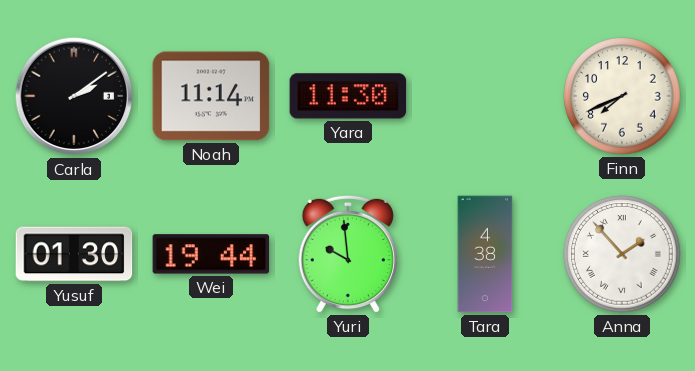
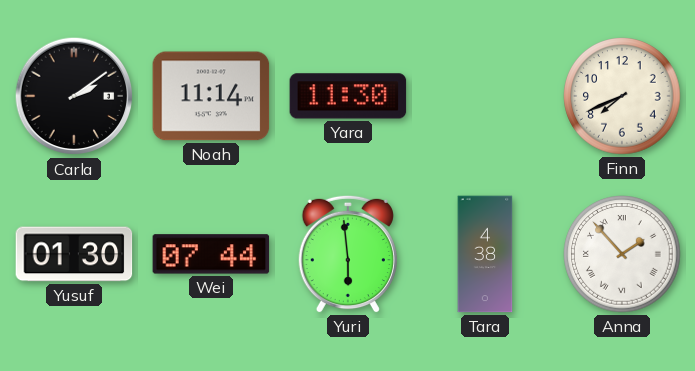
Wei: 19:44 -> 07:44 (211, 254)
Yuri: 9:59 -> 5:59 (348, 254)
